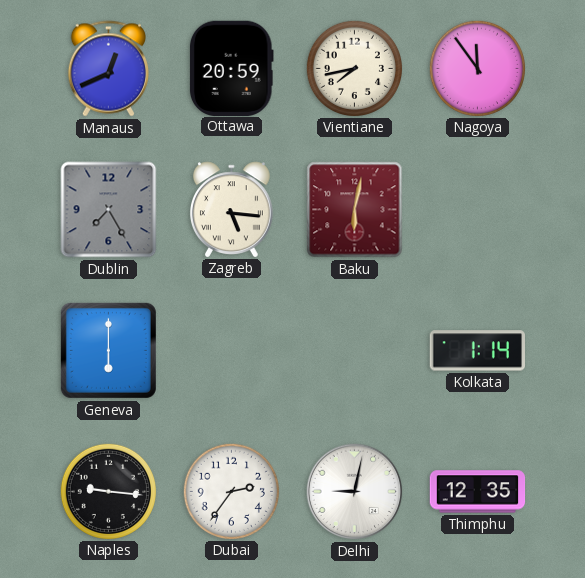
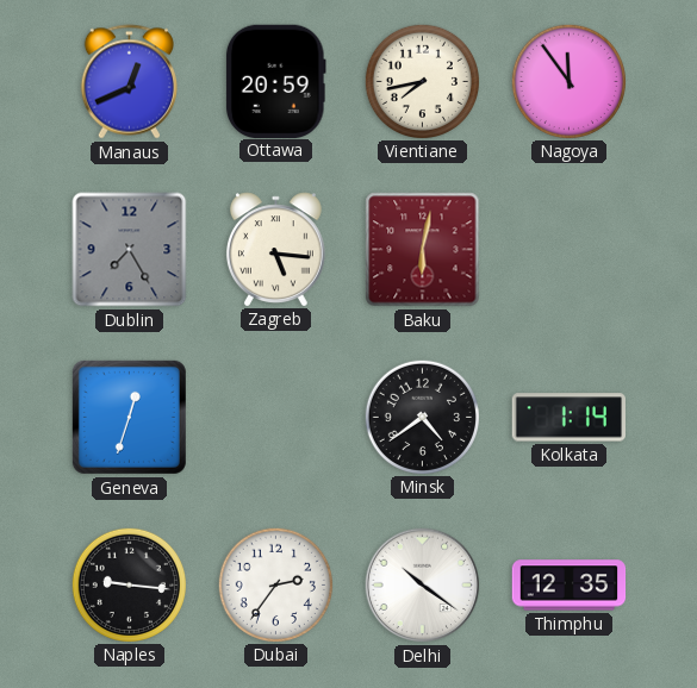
Geneva: 6:00 -> 12:33 (129, 417)
Minsk: none -> 4:39 (422, 417)
Delhi: 9:02 -> 10:21 (423, 586)
